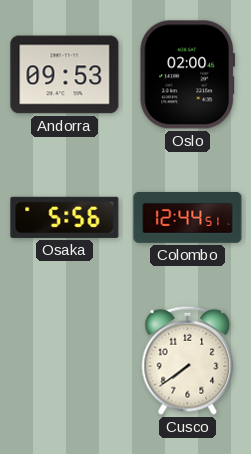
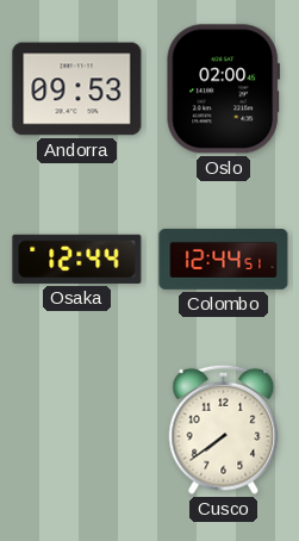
Osaka: 5:56 -> 12:44 (77, 259)
